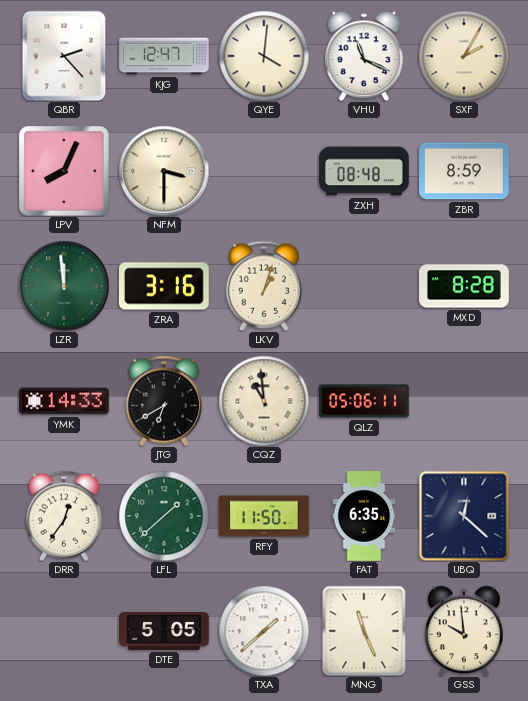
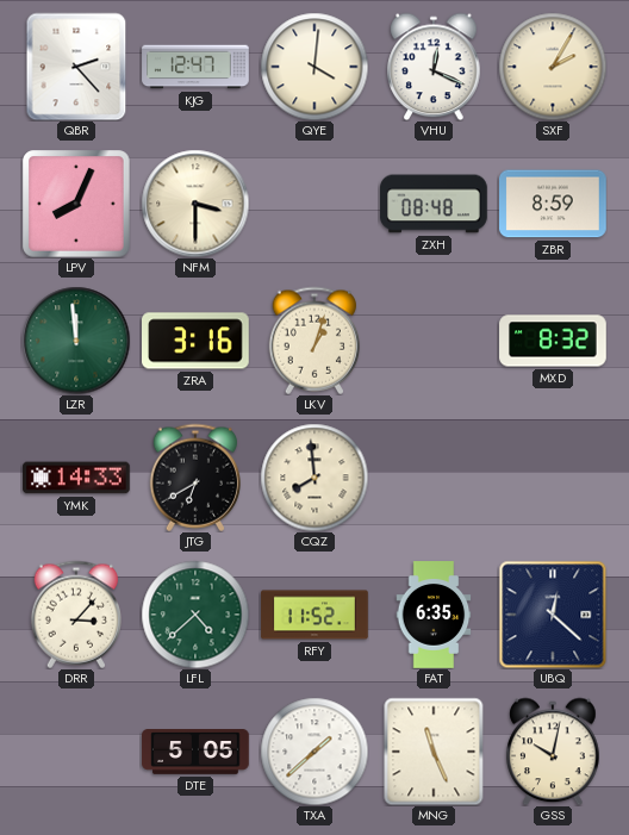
VHU: 11:19 -> 12:19 (434, 67)
MXD: 8:28 -> 8:32 (553, 341)
CQZ: 10:59 -> 7:59 (314, 478)
QLZ: 05:06 -> none (364, 401)
DRR: 12:36 -> 3:07 (75, 615)
LFL: 1:38 -> 4:38 (195, 615)
RFY: 11:50 -> 11:52 (314, 615)
GSS: 9:59 -> 10:02 (553, 752)
